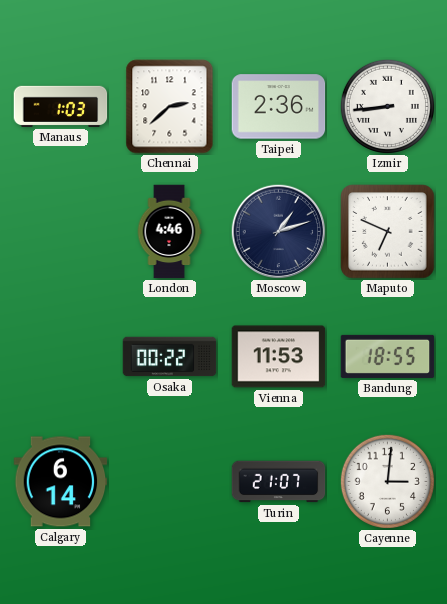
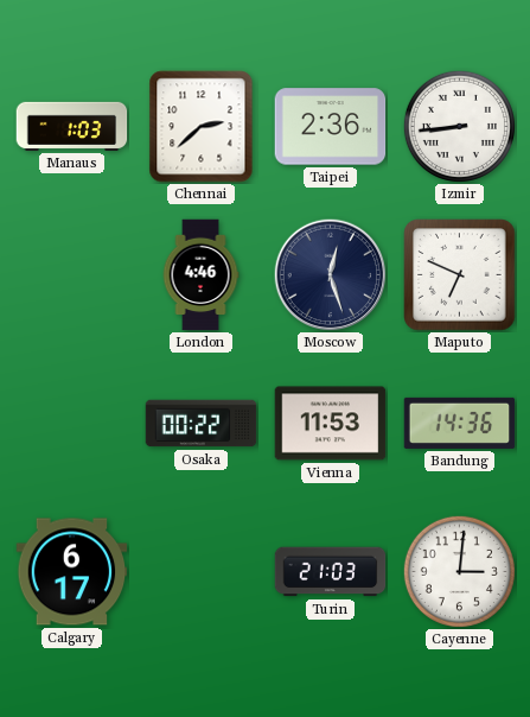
Moscow: 1:12 -> 12:27 (330, 274)
Bandung: 18:55 -> 14:36 (460, 423)
Calgary: 6:14 -> 6:17 (72, 572)
Turin: 21:07 -> 21:03 (331, 572)
